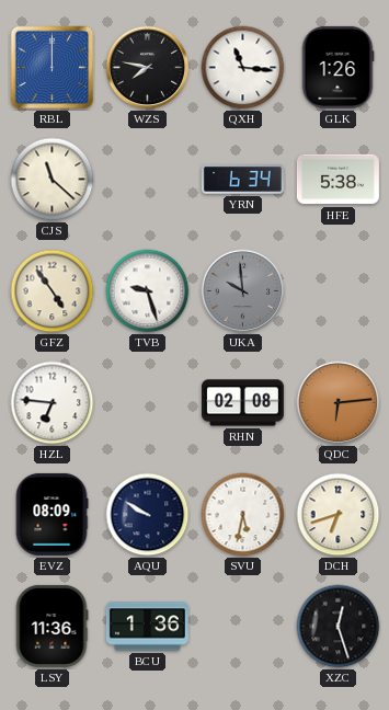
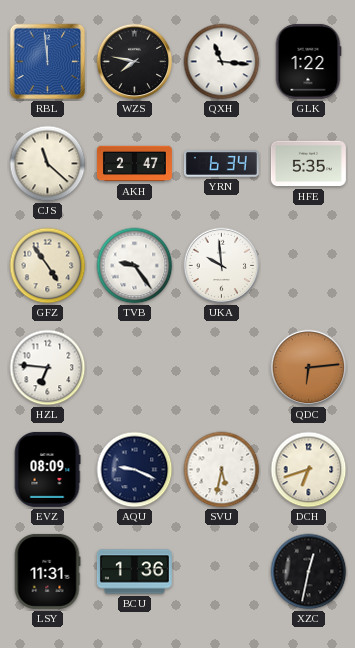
RBL: 12:00 -> 11:59 (48, 62)
GLK: 1:26 -> 1:22 (308, 61)
AKH: none -> 2:47 (134, 164)
HFE: 5:38 -> 5:35 (308, 164)
TVB: 9:27 -> 9:24 (135, 266)
UKA dial: grey -> white (222, 266)
RHN: 02:08 -> none (242, 403)
AQU: 9:50 -> 9:19 (135, 470)
LSY: 11:36 -> 11:31 (47, 571)
XZC: 12:27 -> 12:32 (309, 572)
